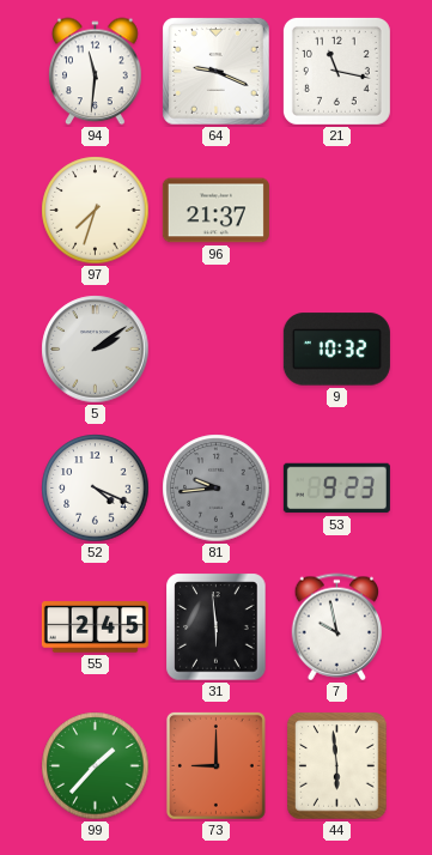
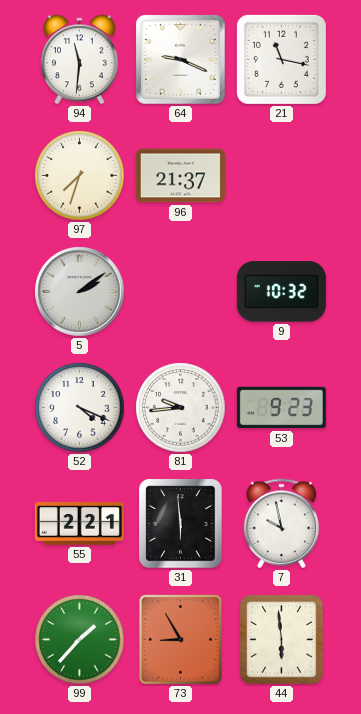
81 dial: grey -> white (181, 408)
55: 2:45 -> 2:21 (79, 524)
73: 9:00 -> 8:55 (180, 639)
